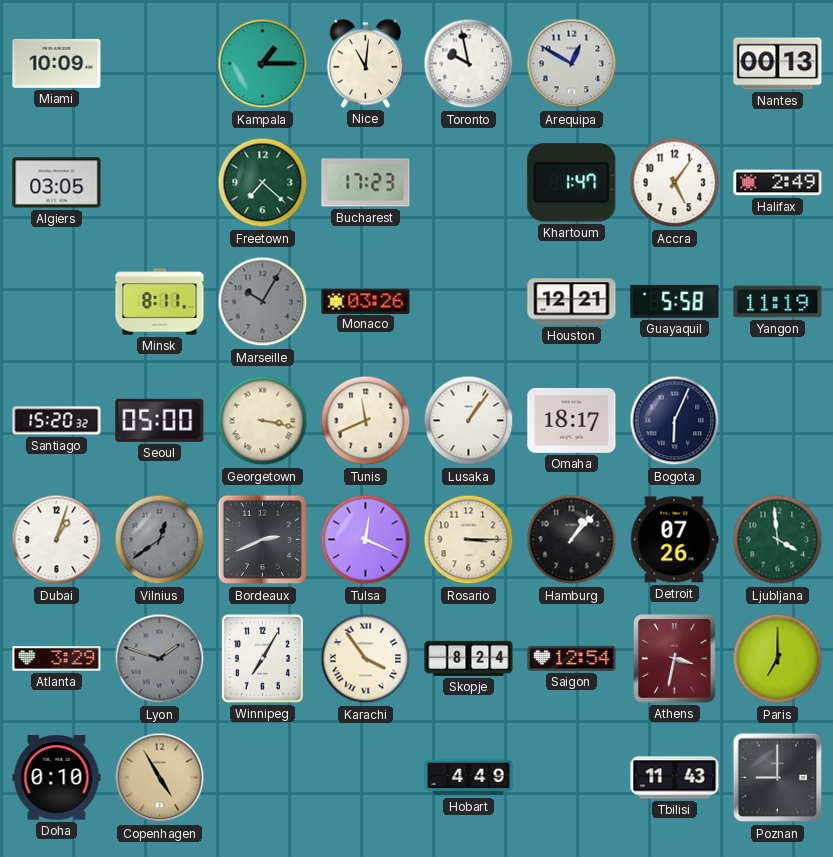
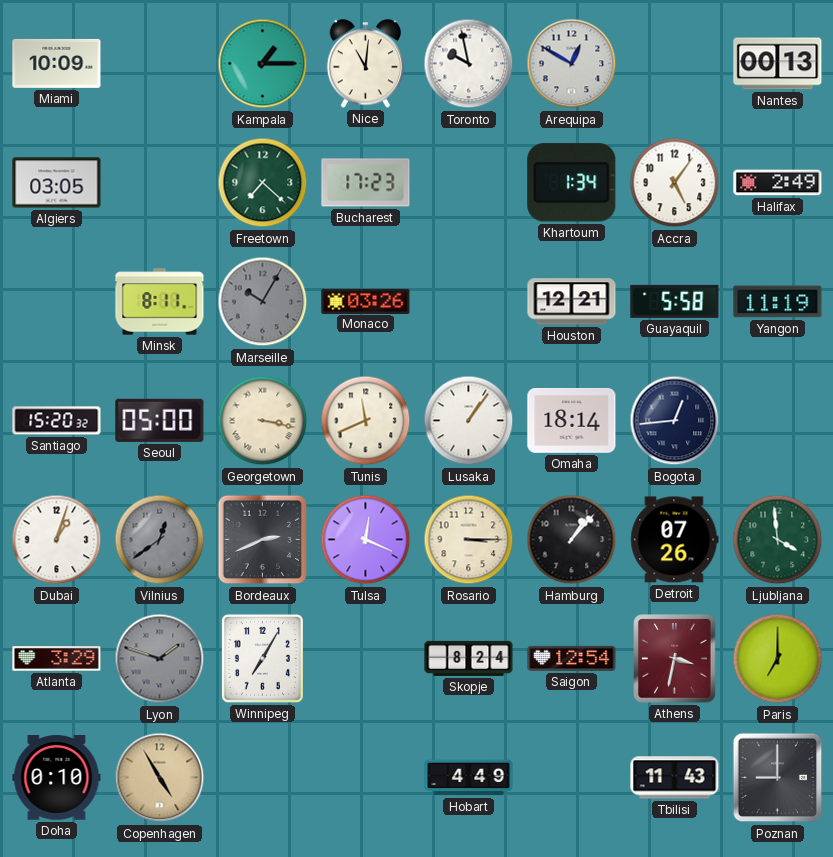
Khartoum: 1:47 -> 1:34 (572, 183)
Omaha: 18:17 -> 18:14 (572, 421)
Bogota: 6:04 -> 12:44 (675, 421)
Karachi: 3:54 -> none (366, 659)
